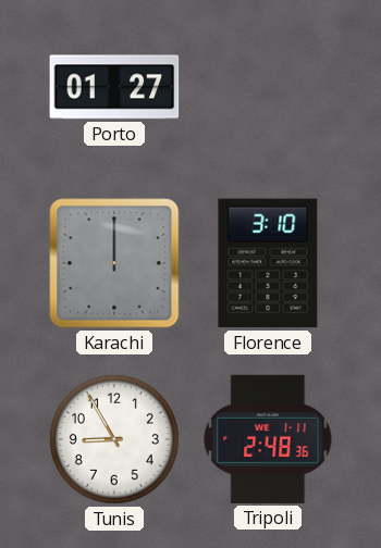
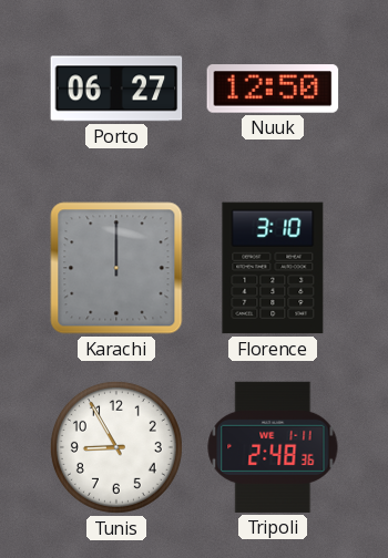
Porto: 01:27 -> 06:27 (116, 89)
Nuuk: none -> 12:50 (273, 89)
